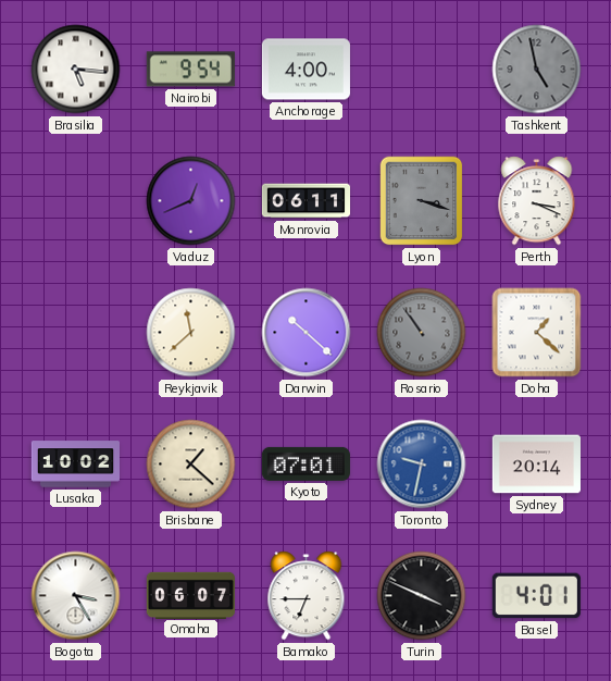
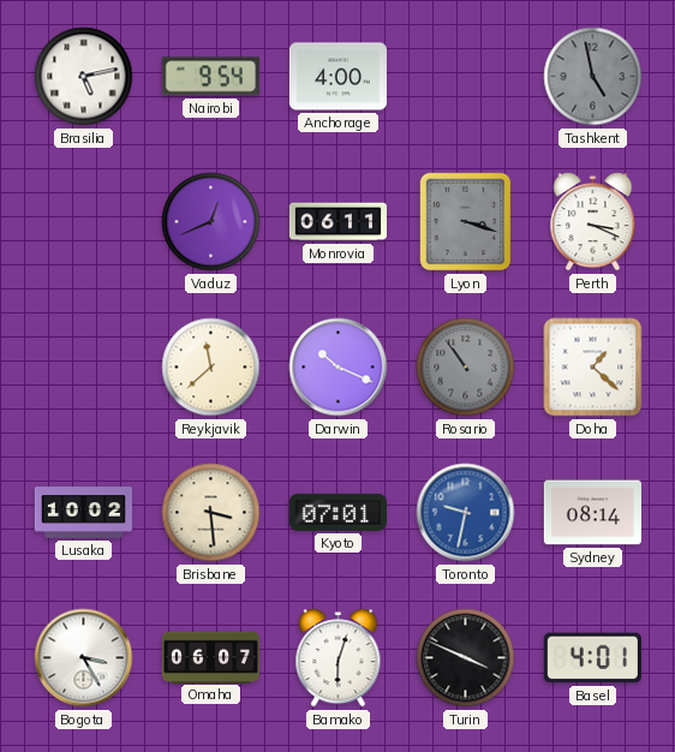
Brasilia: 5:16 -> 5:13 (84, 77)
Darwin: 10:22 -> 10:19 (339, 368)
Brisbane: 1:22 -> 3:29 (211, 513)
Sydney: 20:14 -> 08:14 (592, 513)
Bamako: 6:45 -> 6:03 (339, 658)
